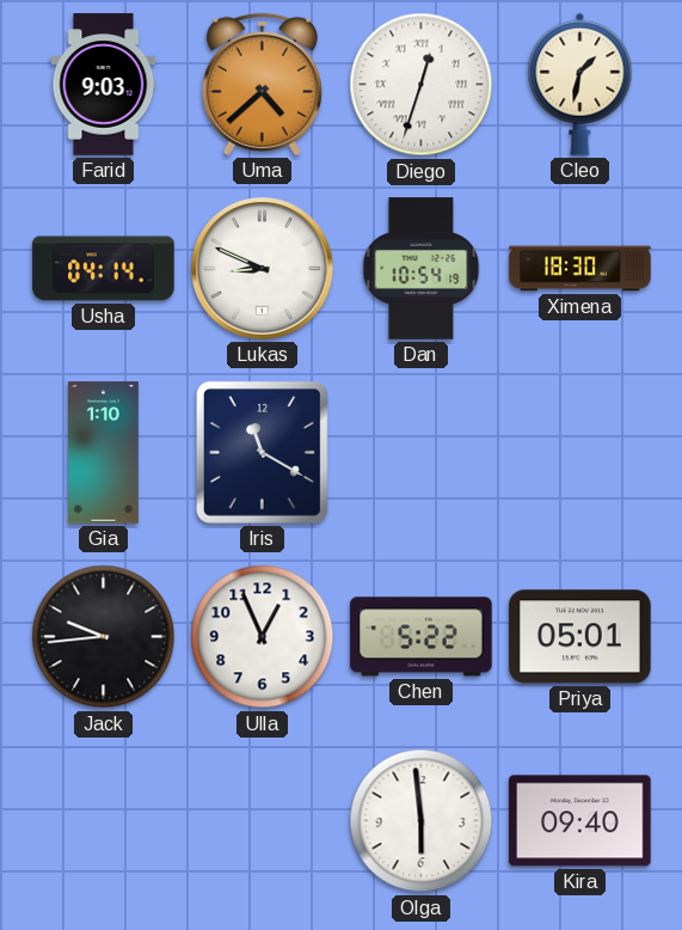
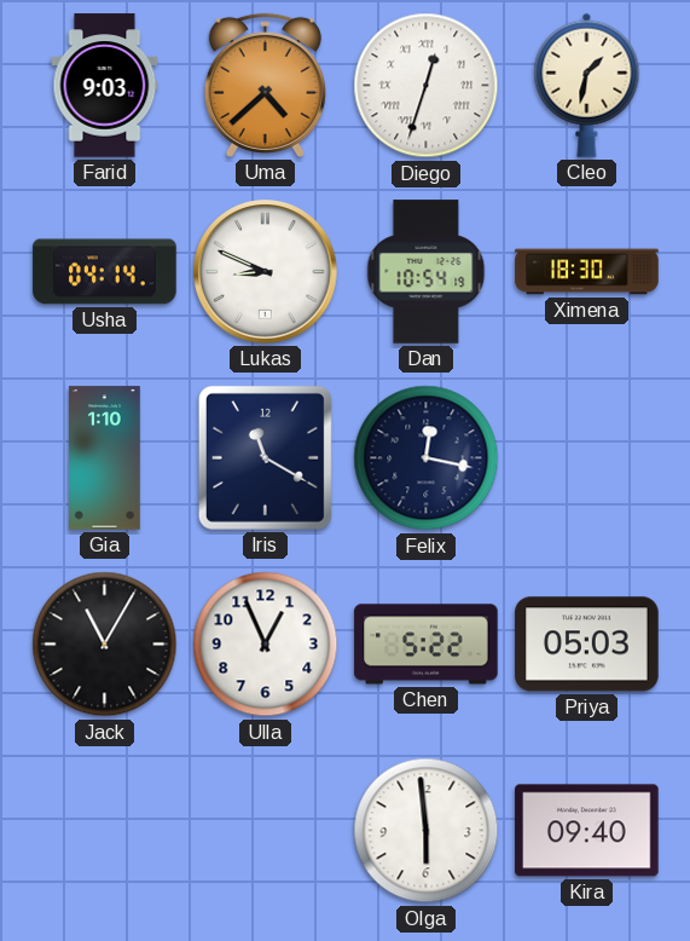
Felix: none -> 12:17 (427, 458)
Jack: 9:44 -> 11:05 (105, 645)
Priya: 05:01 -> 05:03 (587, 645)
